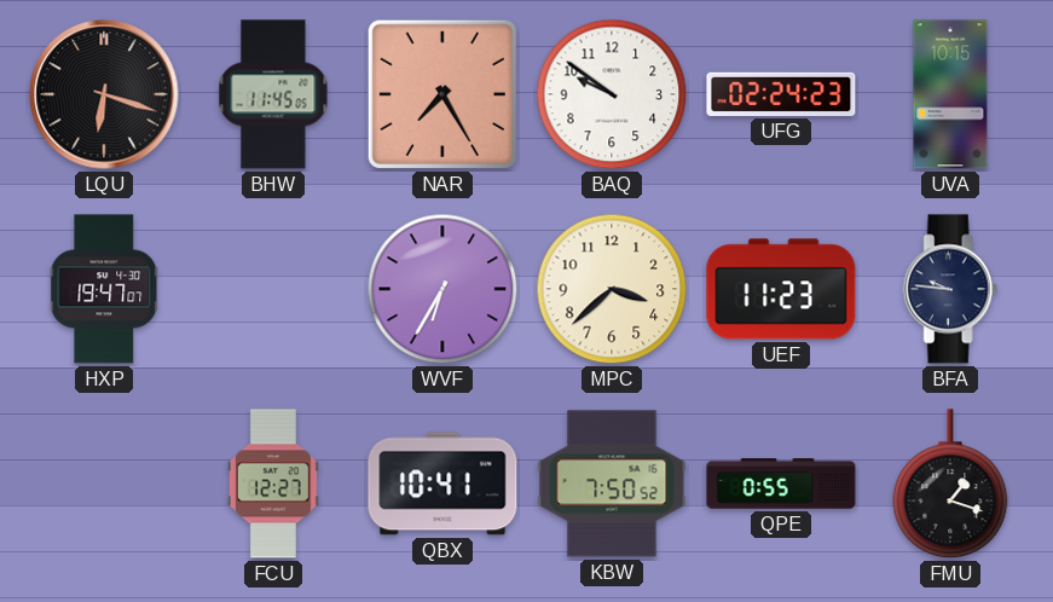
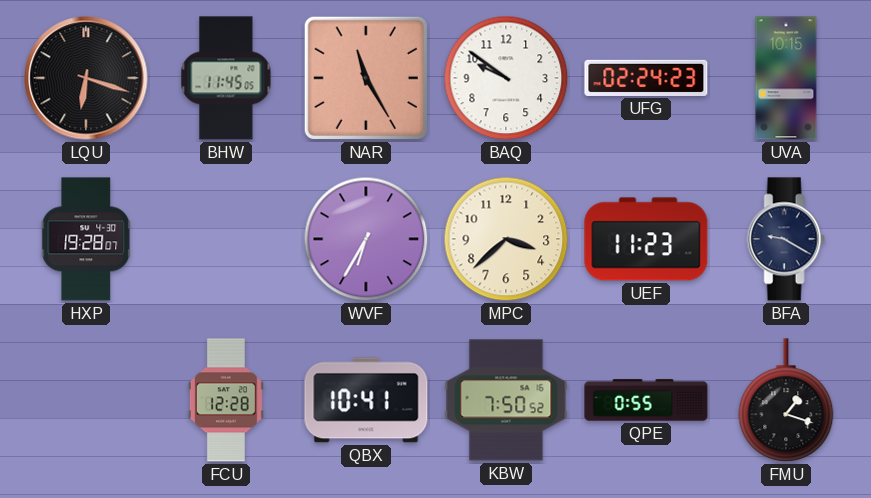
NAR: 7:25 -> 11:25 (366, 78)
HXP: 19:47 -> 19:28 (86, 239)
BFA: 9:46 -> 9:20 (786, 239)
FCU: 12:27 -> 12:28 (226, 400)
